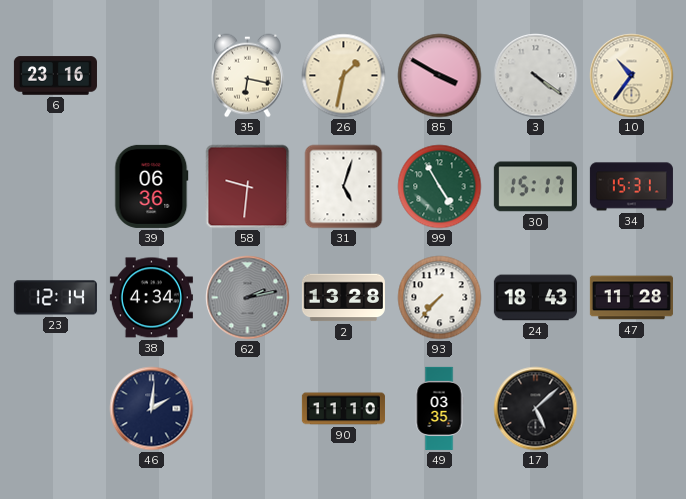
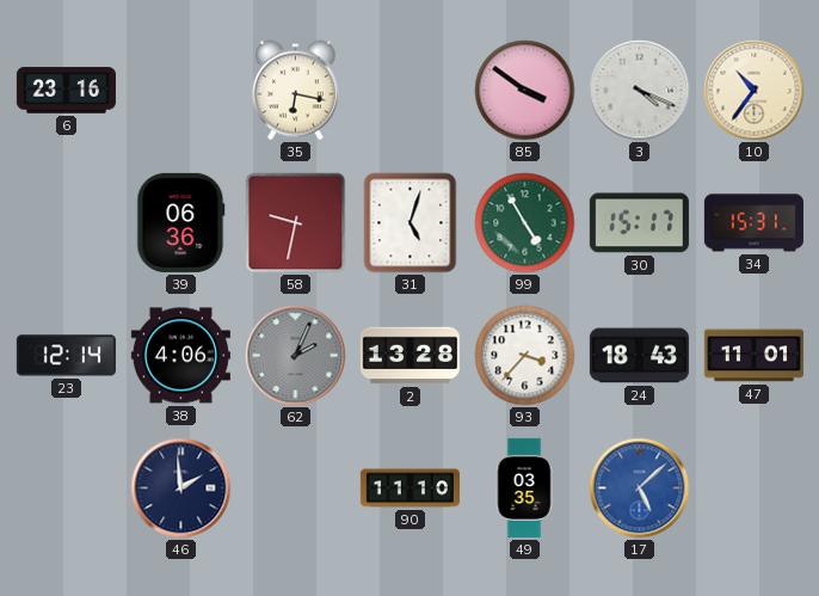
26: 1:32 -> none (344, 76)
85: 3:50 -> 3:51 (525, 91)
3: 4:21 -> 4:19 (640, 91)
58: 9:31 -> 9:32 (296, 223)
38: 4:34 -> 4:06 (180, 356)
62: 2:13 -> 2:04 (296, 356)
93: 7:37 -> 3:37 (525, 356)
47: 11:28 -> 11:01 (753, 356)
46: 2:01 -> 1:59 (181, 489)
17 dial: black -> blue (640, 489)
